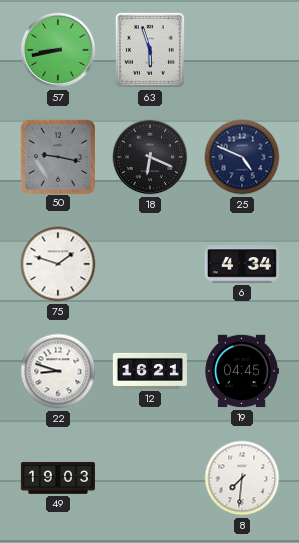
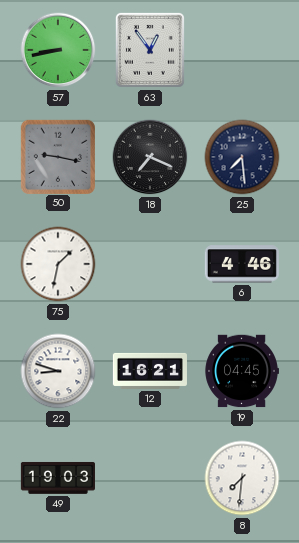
63: 5:57 -> 12:54 (150, 50)
18: 6:19 -> 7:19 (150, 157)
25: 4:49 -> 7:29 (242, 157)
75: 1:48 -> 1:32 (58, 264)
6: 4:34 -> 4:46 (242, 264)
